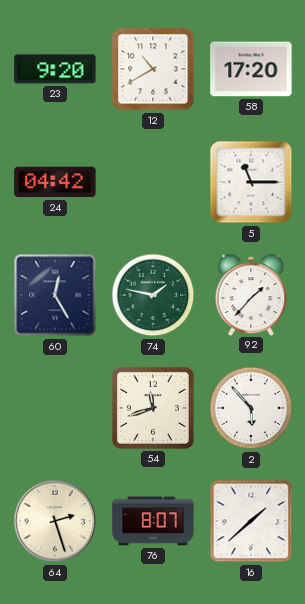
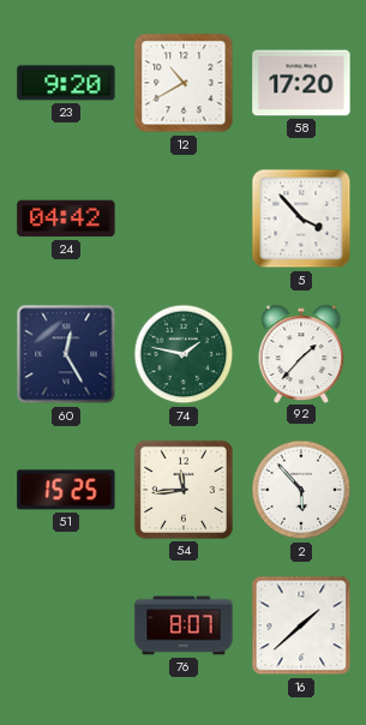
5: 11:15 -> 3:53 (301, 218)
51: none -> 15:25 (66, 490)
54: 11:42 -> 11:44 (184, 490)
64: 2:27 -> none (55, 521)
